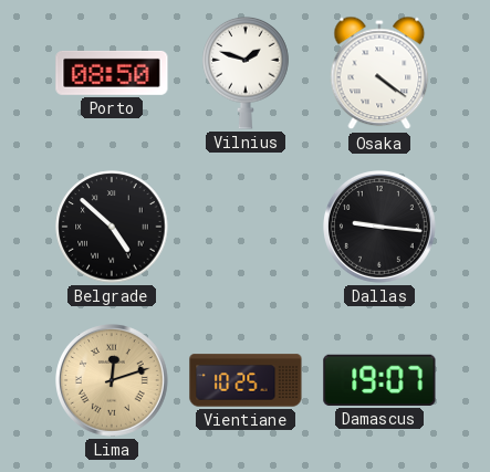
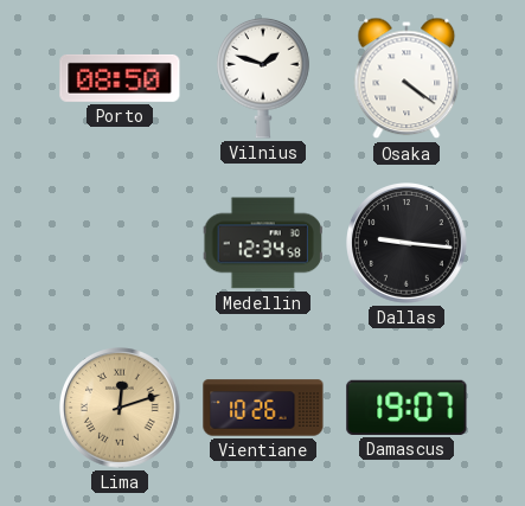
Belgrade: 4:52 -> none (112, 227)
Medellin: none -> 12:34 (263, 243)
Vientiane: 10:25 -> 10:26 (263, 408)
